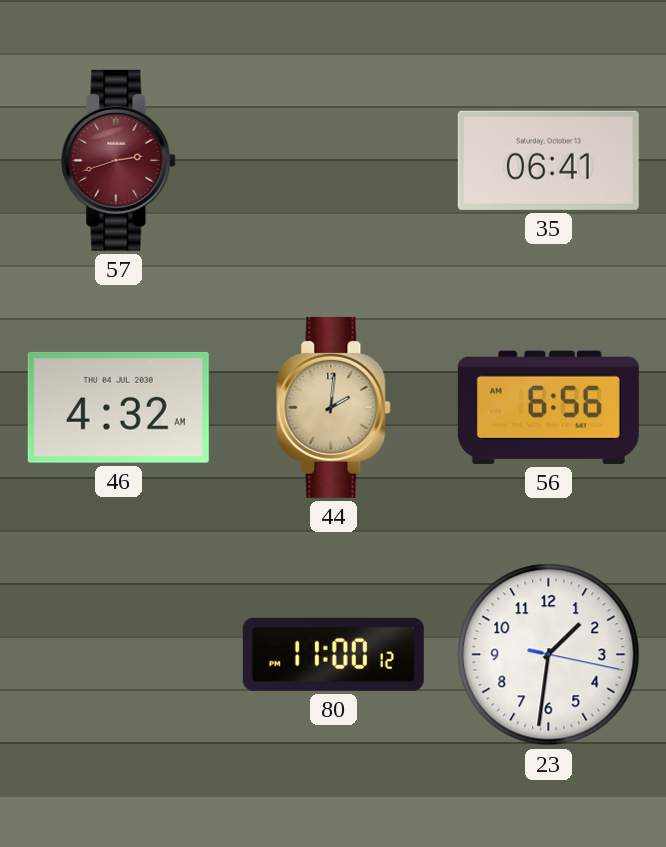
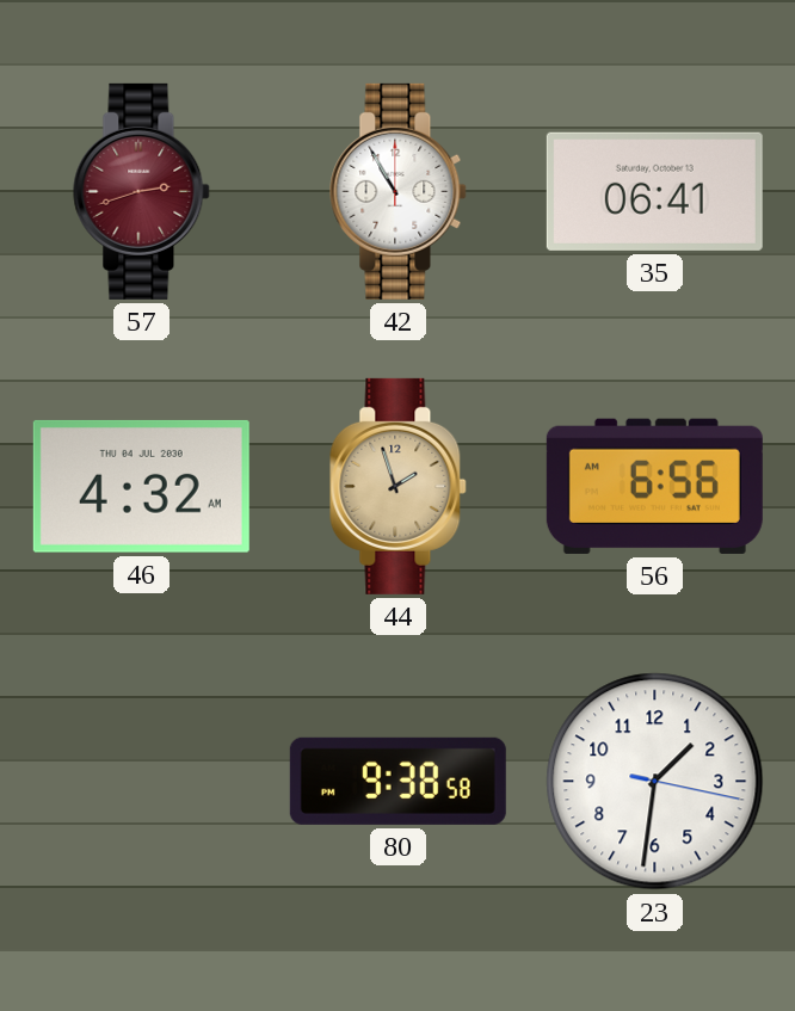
42: none -> 10:55 (399, 191)
44: 2:01 -> 1:57 (399, 486)
80: 11:00 -> 9:38 (397, 781)
